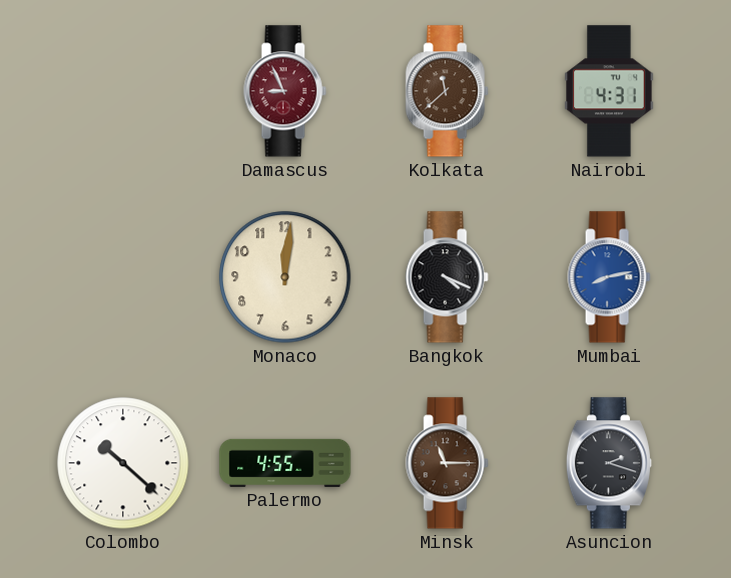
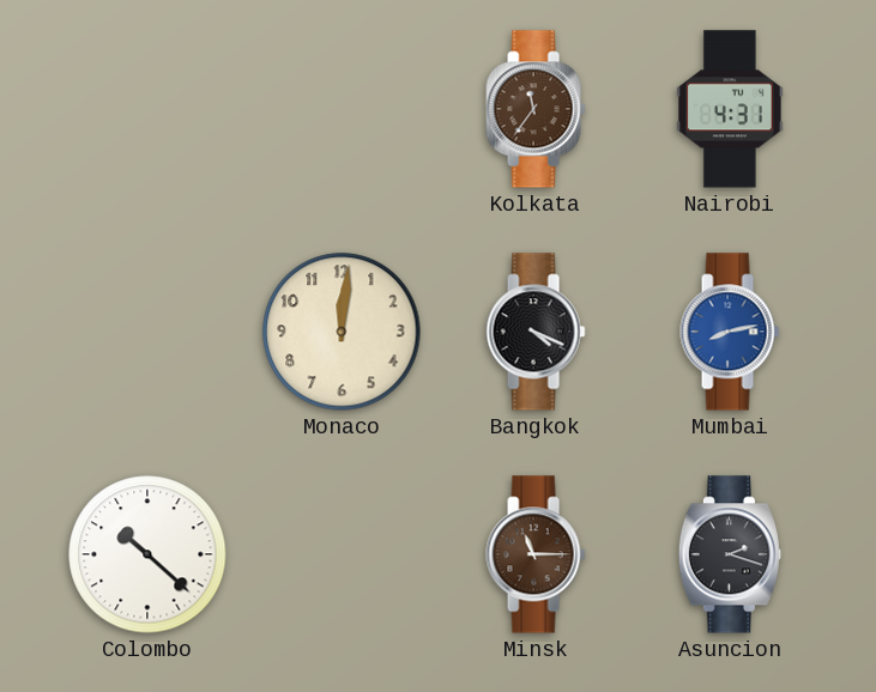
Damascus: 8:56 -> none (285, 91)
Kolkata: 11:38 -> 11:36 (536, 109)
Palermo: 4:55 -> none (285, 463)
